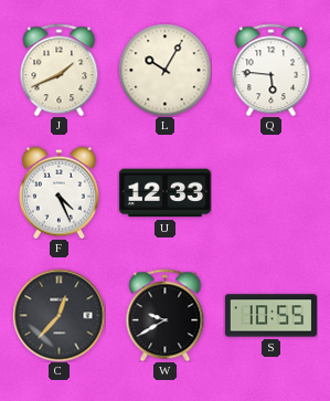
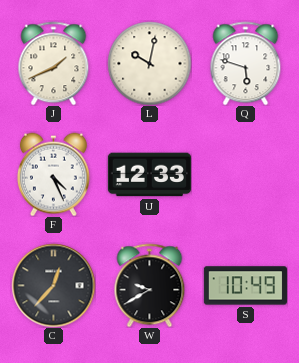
L: 10:05 -> 10:02 (149, 63)
Q: 5:46 -> 5:48 (246, 63)
S: 10:55 -> 10:49 (245, 286)
